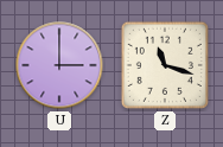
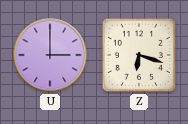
Z: 11:18 -> 6:18 (139, 55)
